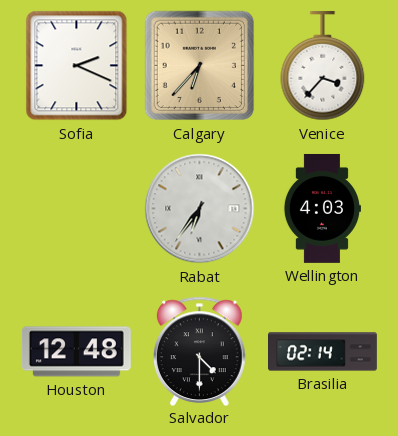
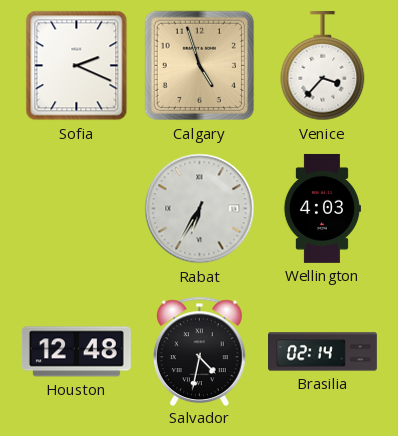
Calgary: 6:37 -> 4:57 (200, 66)
Rabat: 6:36 -> 6:35 (200, 209)
Salvador: 4:30 -> 4:32 (200, 351)
